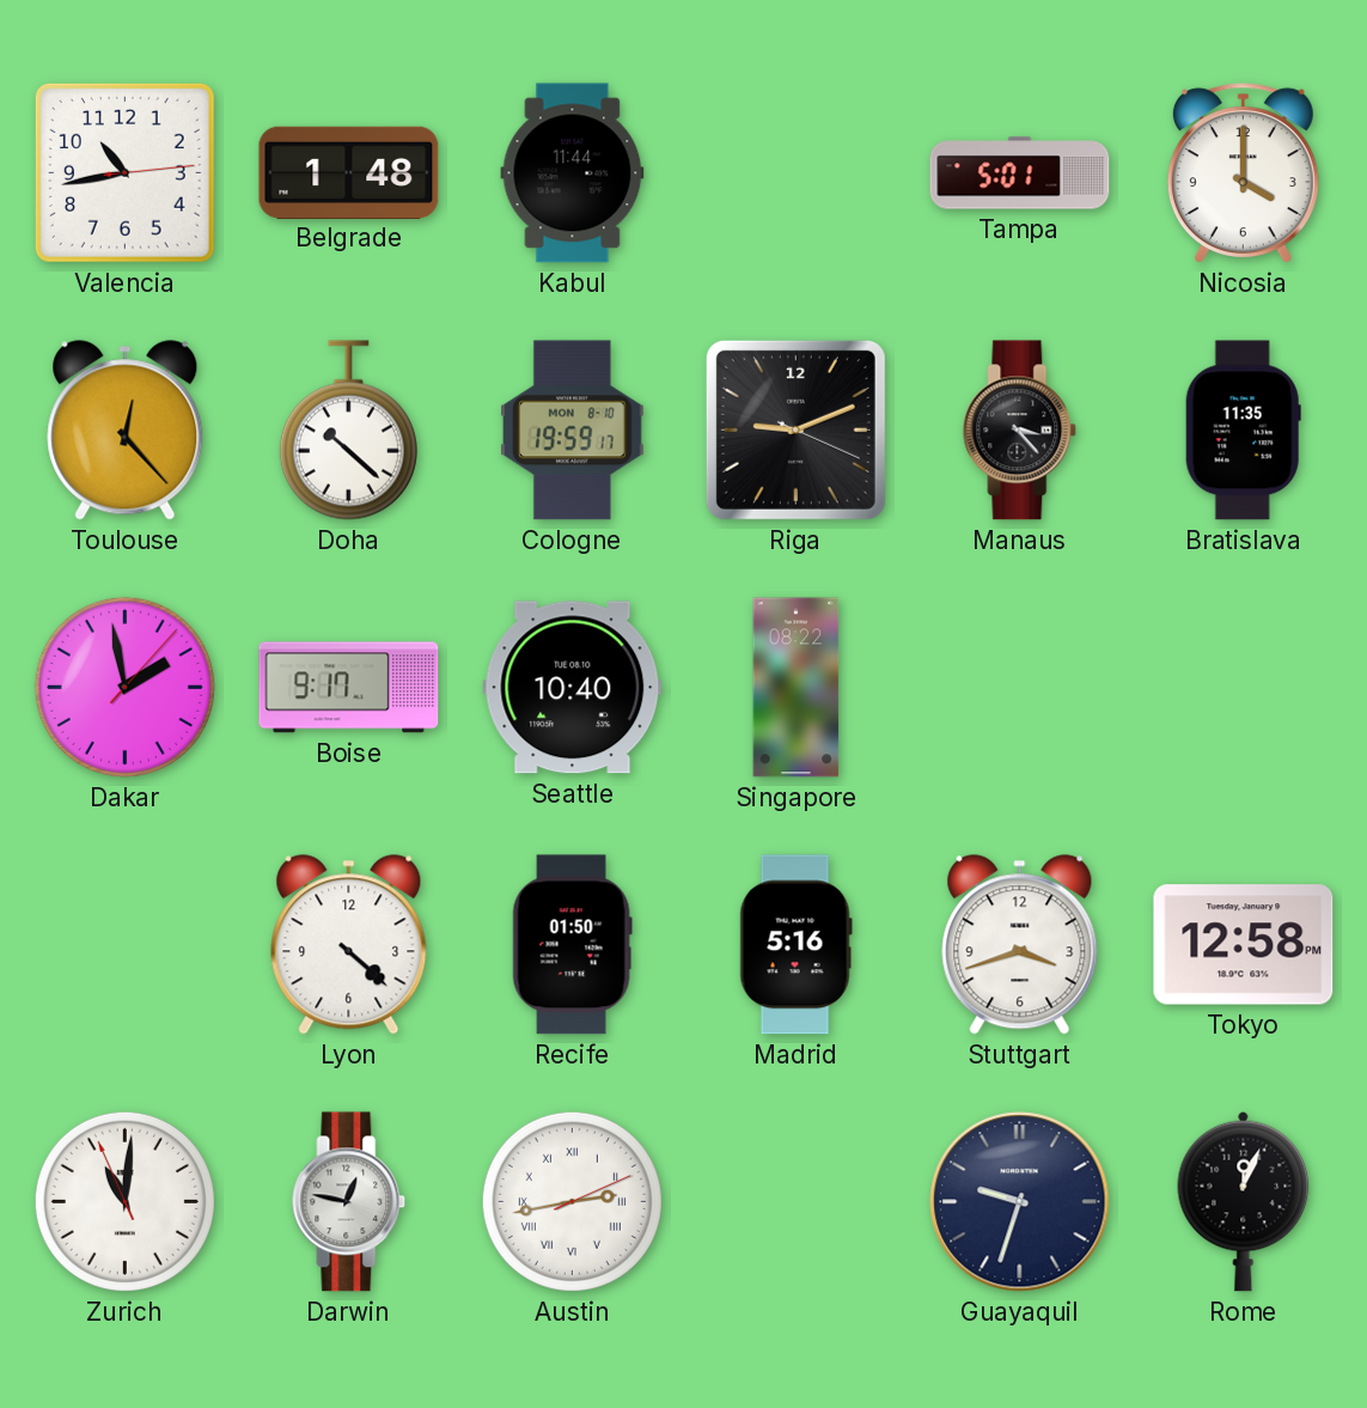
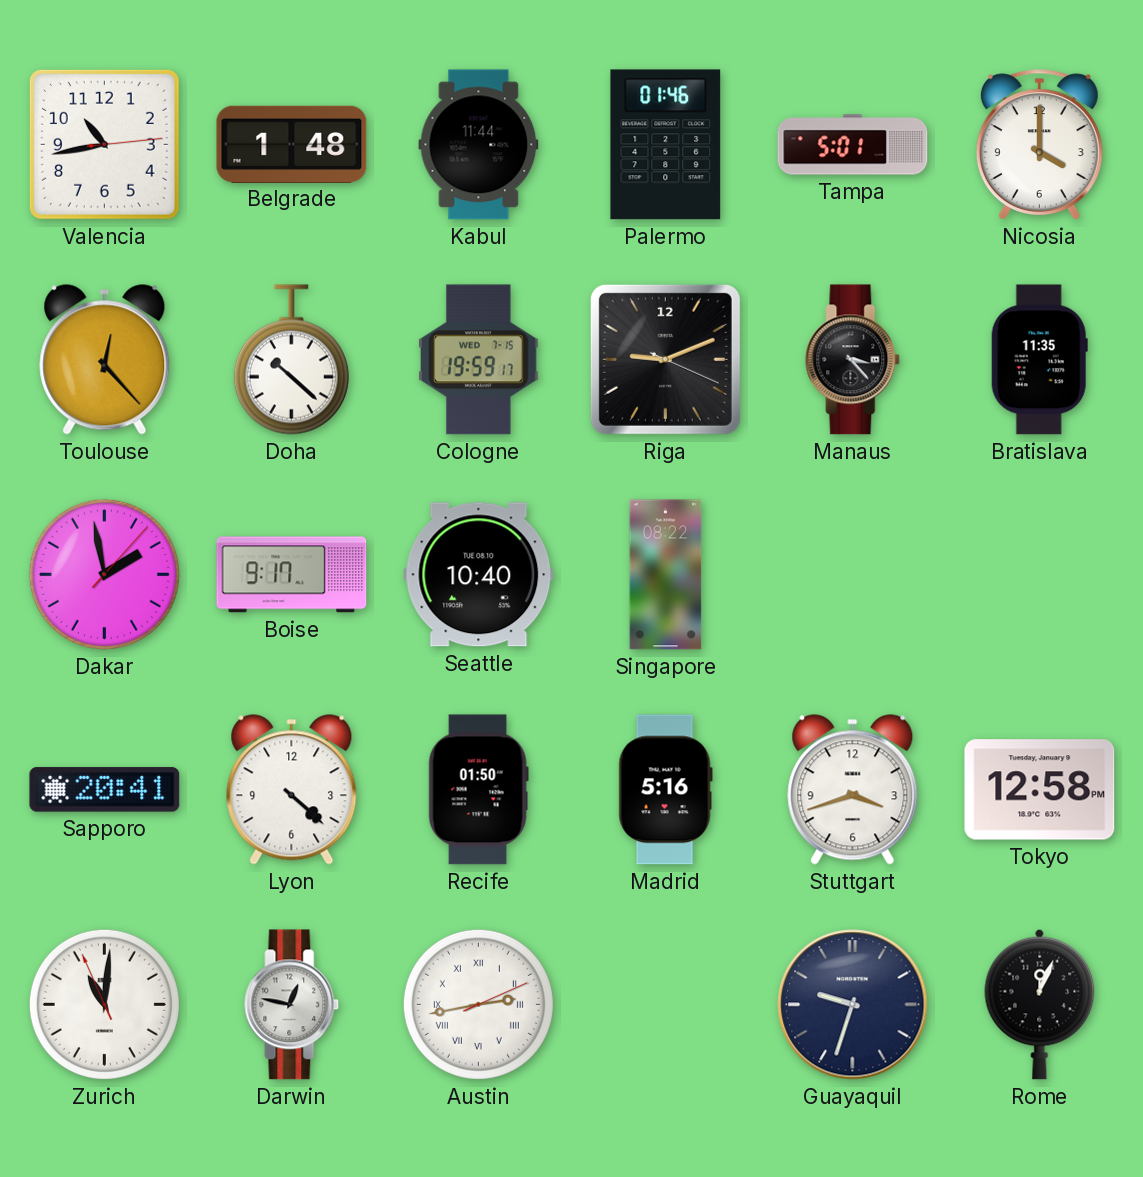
Palermo: none -> 01:46 (666, 145)
Cologne date: MON 8-10 -> WED 7-15 (479, 360)
Sapporo: none -> 20:41 (105, 790)
